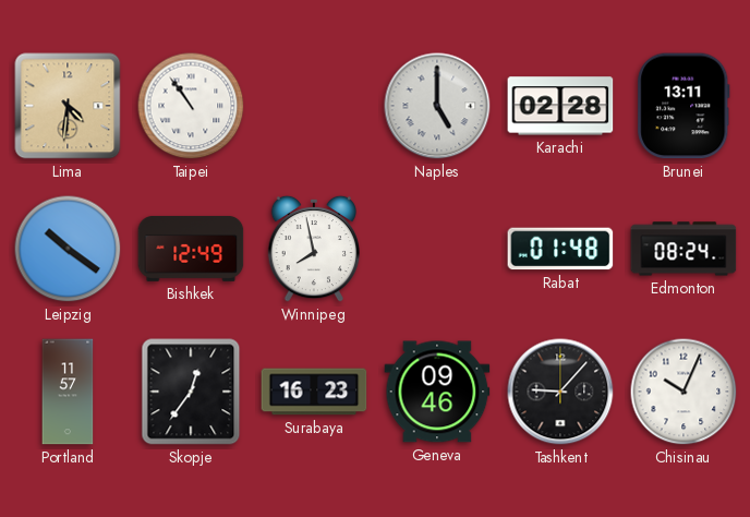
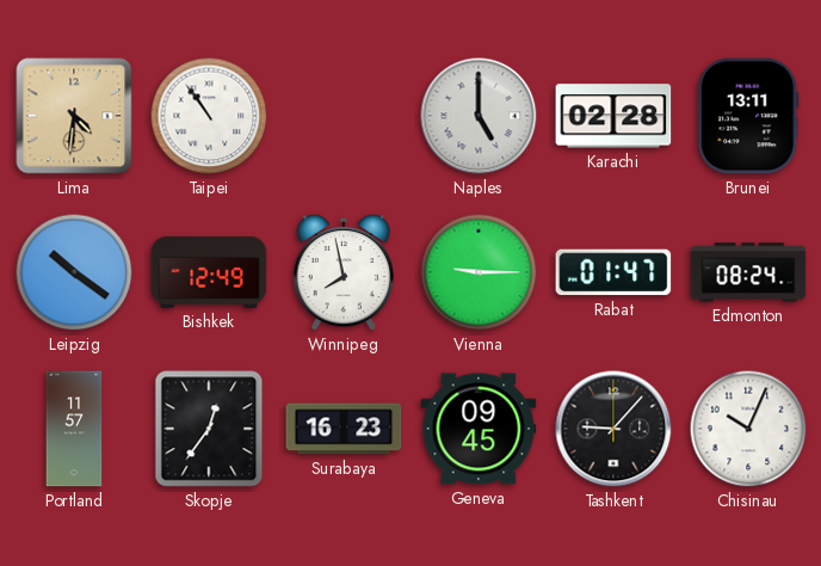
Vienna: none -> 9:15 (479, 272)
Rabat: 01:48 -> 01:47 (613, 272)
Geneva: 09:46 -> 09:45 (479, 429)
